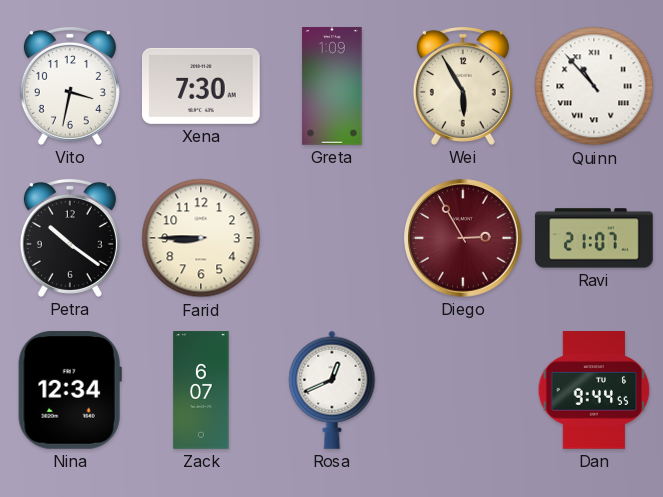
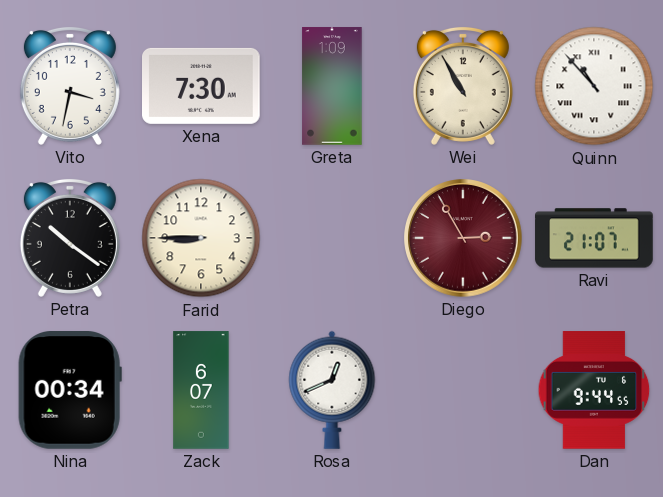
Wei: 5:55 -> 10:55 (463, 86)
Nina: 12:34 -> 00:34 (70, 391)
